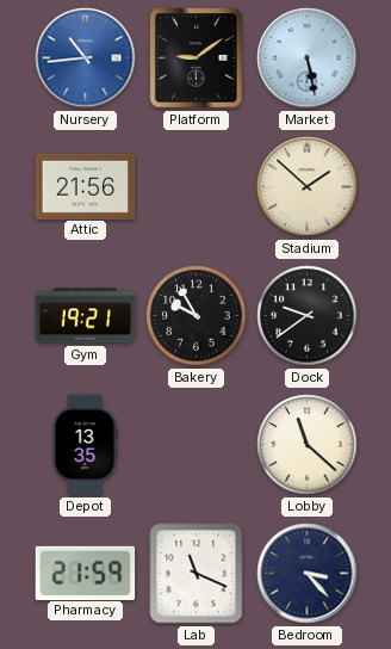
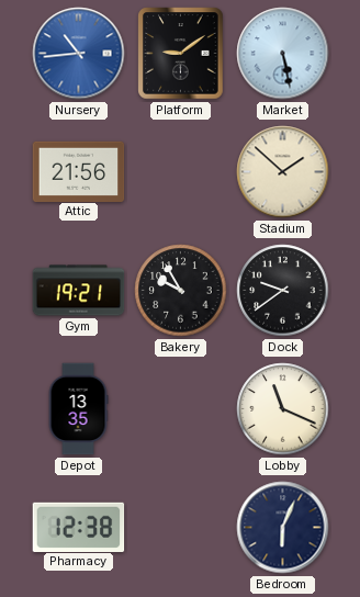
Lobby: 11:22 -> 11:19 (283, 409)
Pharmacy: 21:59 -> 12:38 (79, 527)
Lab: 11:19 -> none (197, 574)
Bedroom: 3:23 -> 6:04 (283, 528)
